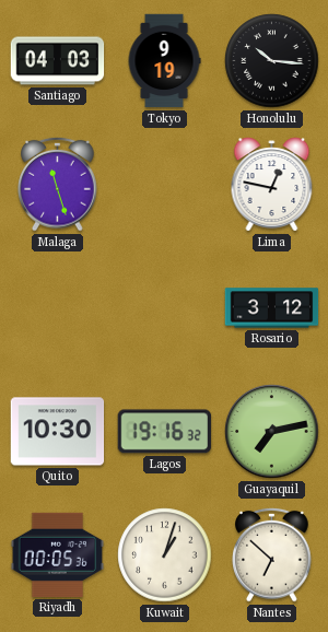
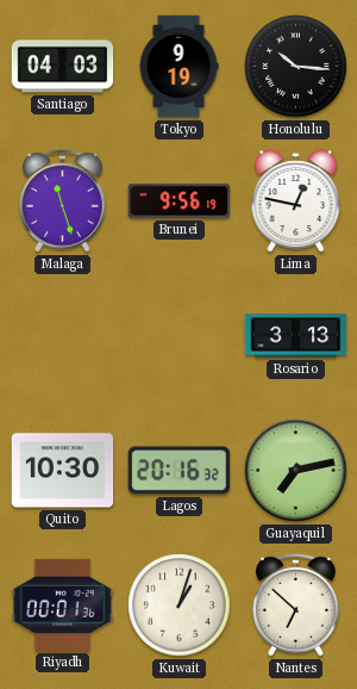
Brunei: none -> 9:56 (180, 201)
Rosario: 3:12 -> 3:13 (296, 336)
Lagos: 19:16 -> 20:16 (180, 471)
Riyadh: 00:05 -> 00:01 (63, 604)
